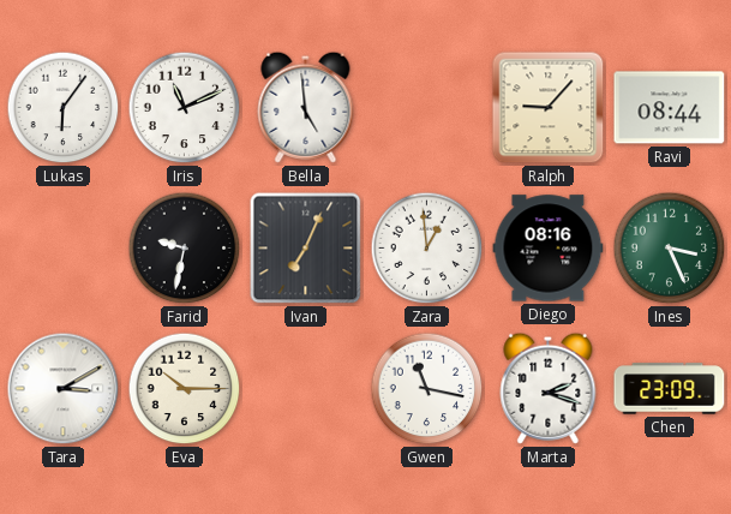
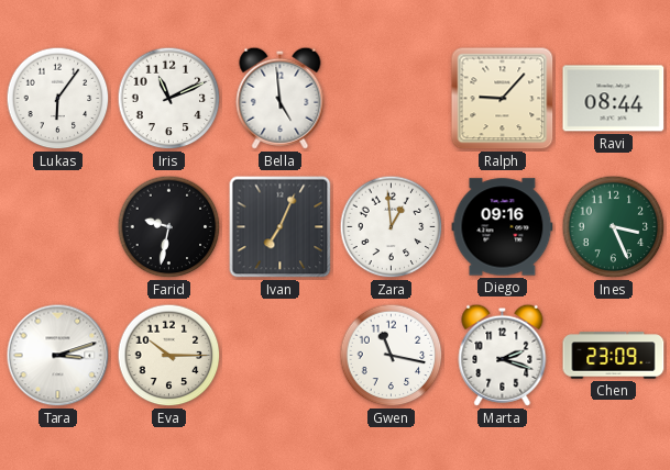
Diego: 08:16 -> 09:16 (503, 227)
Tara: 3:10 -> 3:12 (58, 356)
